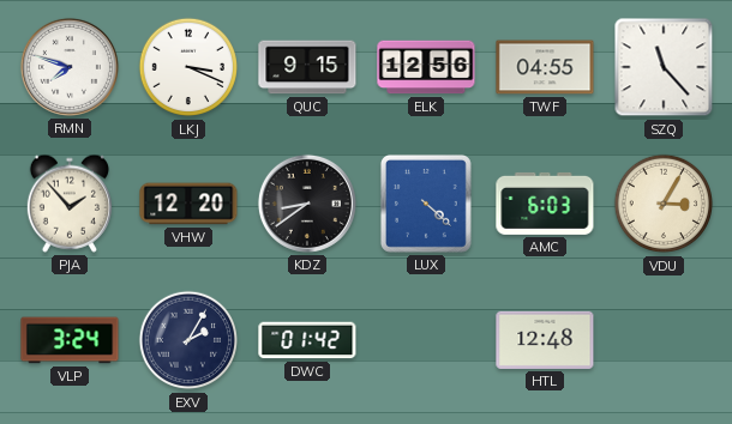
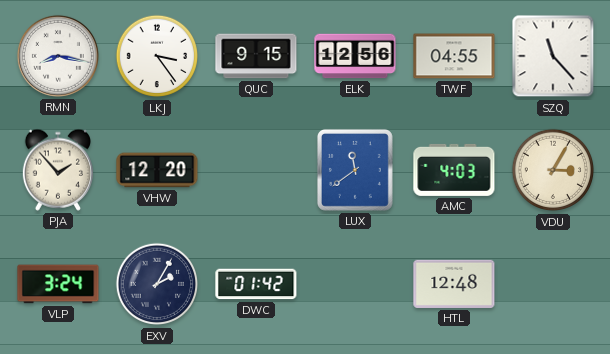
RMN: 7:48 -> 8:17 (58, 56)
LKJ: 3:19 -> 3:24 (157, 56)
KDZ: 8:39 -> none (307, 204)
LUX: 4:22 -> 11:39 (355, 170)
AMC: 6:03 -> 4:03 (454, 170)
